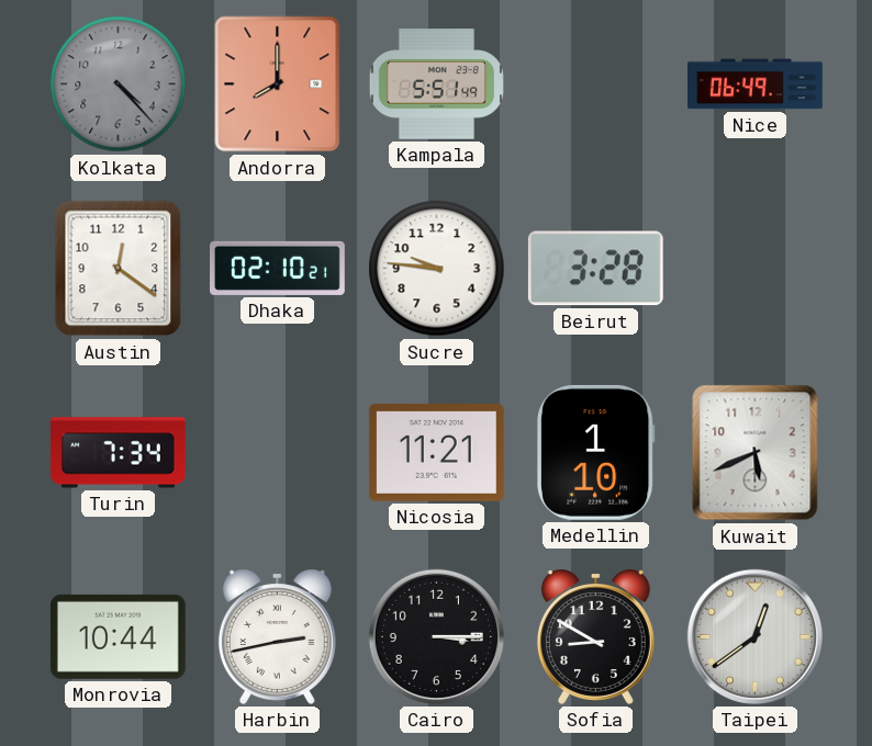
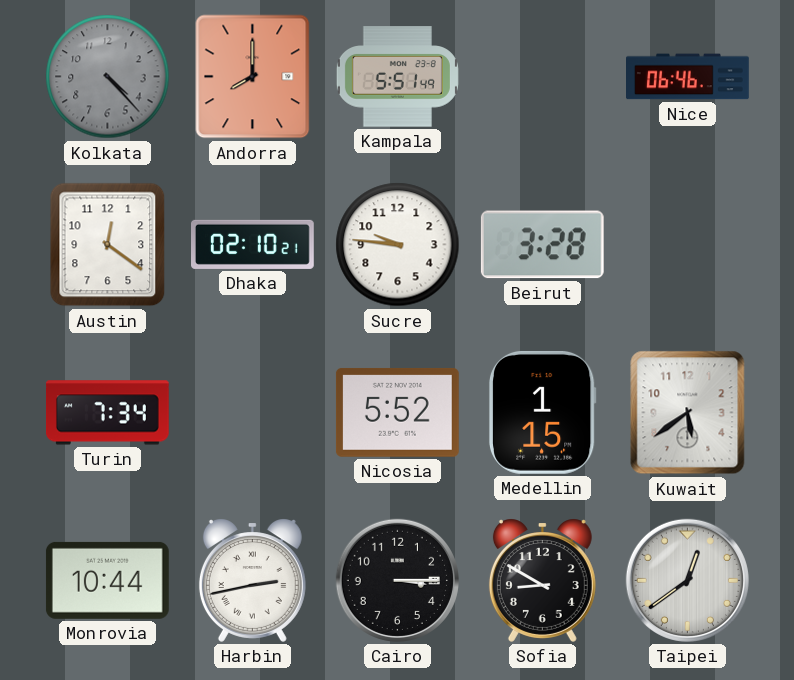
Nice: 06:49 -> 06:46 (688, 77)
Nicosia: 11:21 -> 5:52 (397, 412)
Medellin: 1:10 -> 1:15 (542, 412)
Kuwait: 5:41 -> 5:39 (688, 413)
